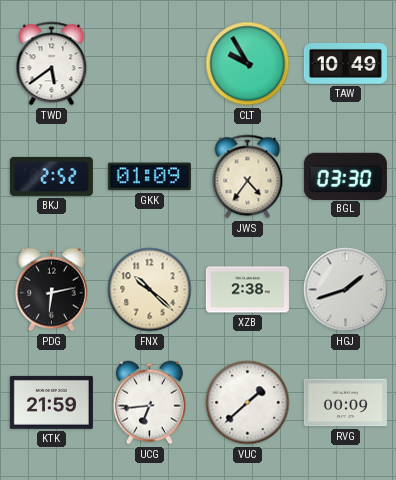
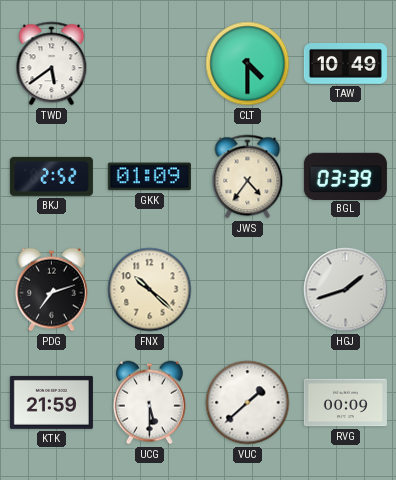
CLT: 9:55 -> 4:30 (248, 64)
BGL: 03:30 -> 03:39 (345, 176)
PDG: 6:13 -> 7:12 (51, 290)
XZB: 2:38 -> none (247, 290)
UCG: 6:44 -> 5:30 (149, 403)
